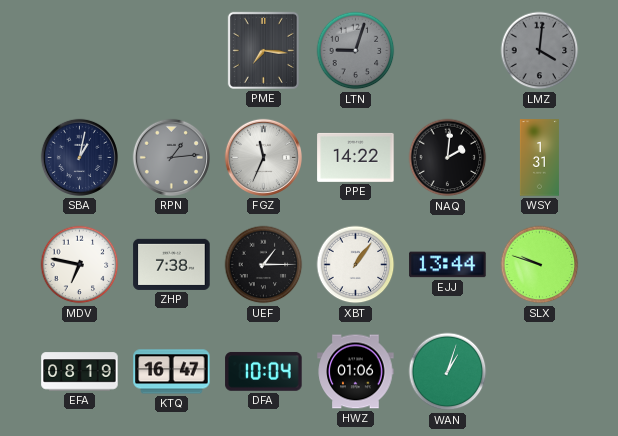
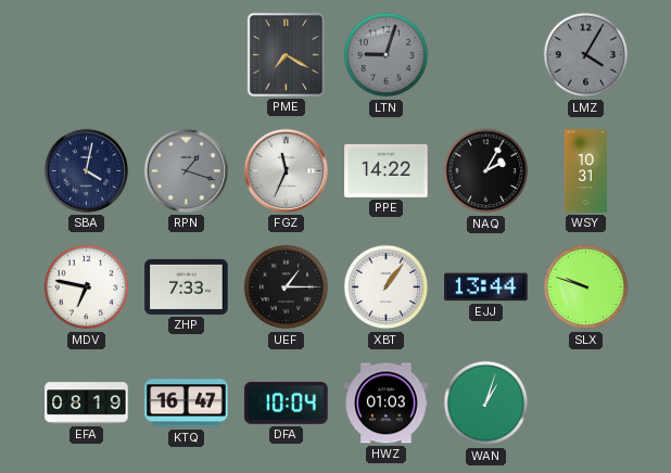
PME: 7:16 -> 7:20 (286, 54)
LMZ: 4:01 -> 4:05 (586, 55)
SBA: 1:02 -> 4:02 (86, 170)
RPN: 1:14 -> 1:18 (186, 170)
NAQ: 2:01 -> 2:05 (486, 171)
WSY: 1:31 -> 10:31 (585, 171)
ZHP: 7:38 -> 7:33 (187, 286)
HWZ: 01:06 -> 01:03 (387, 404)
